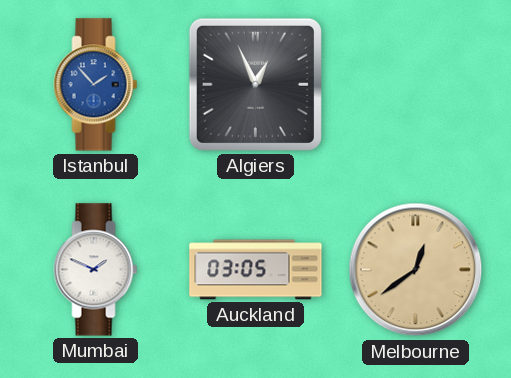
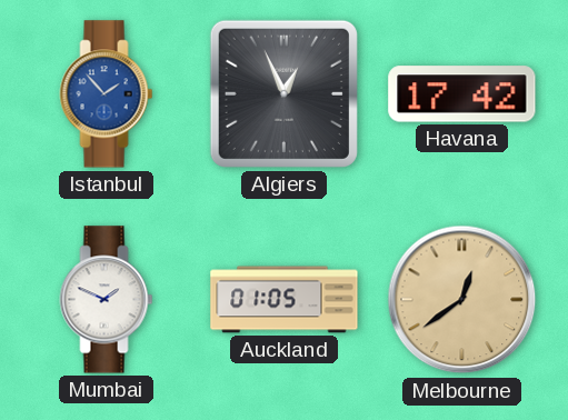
Havana: none -> 17:42 (462, 94)
Auckland: 03:05 -> 01:05 (285, 300)
